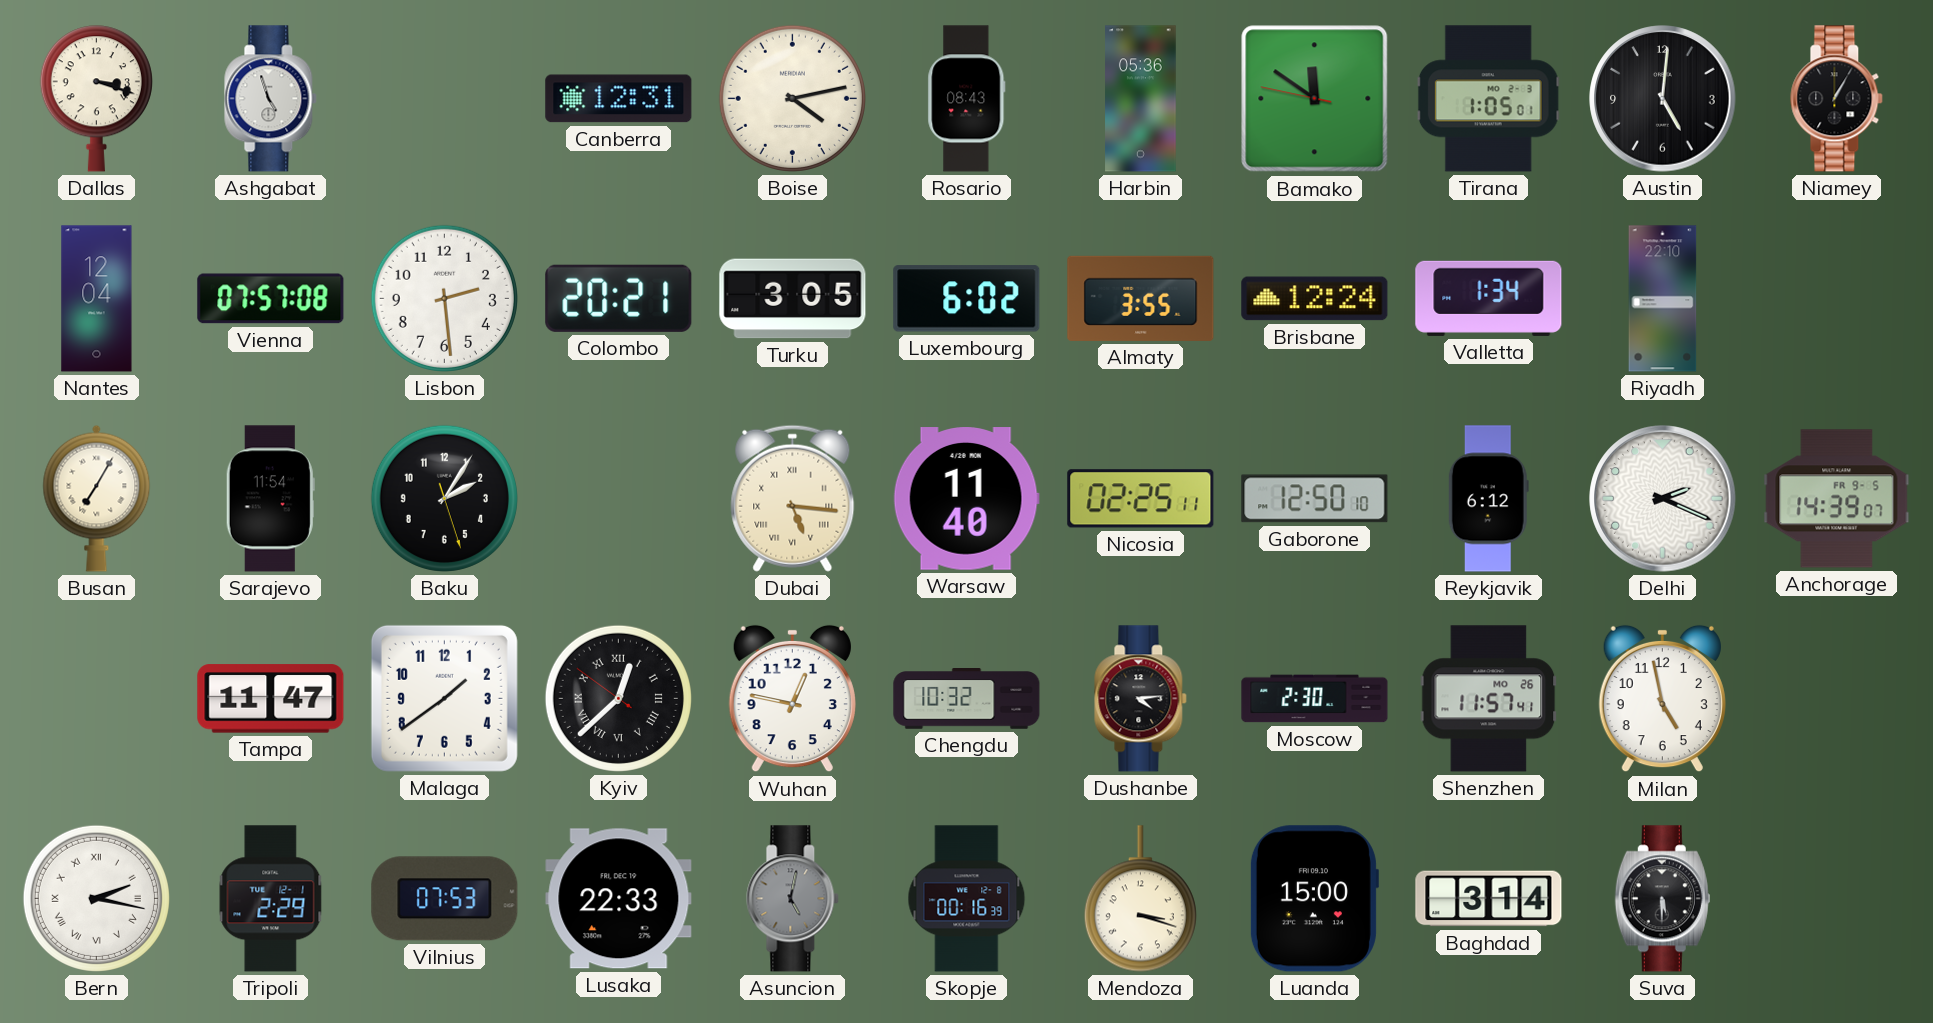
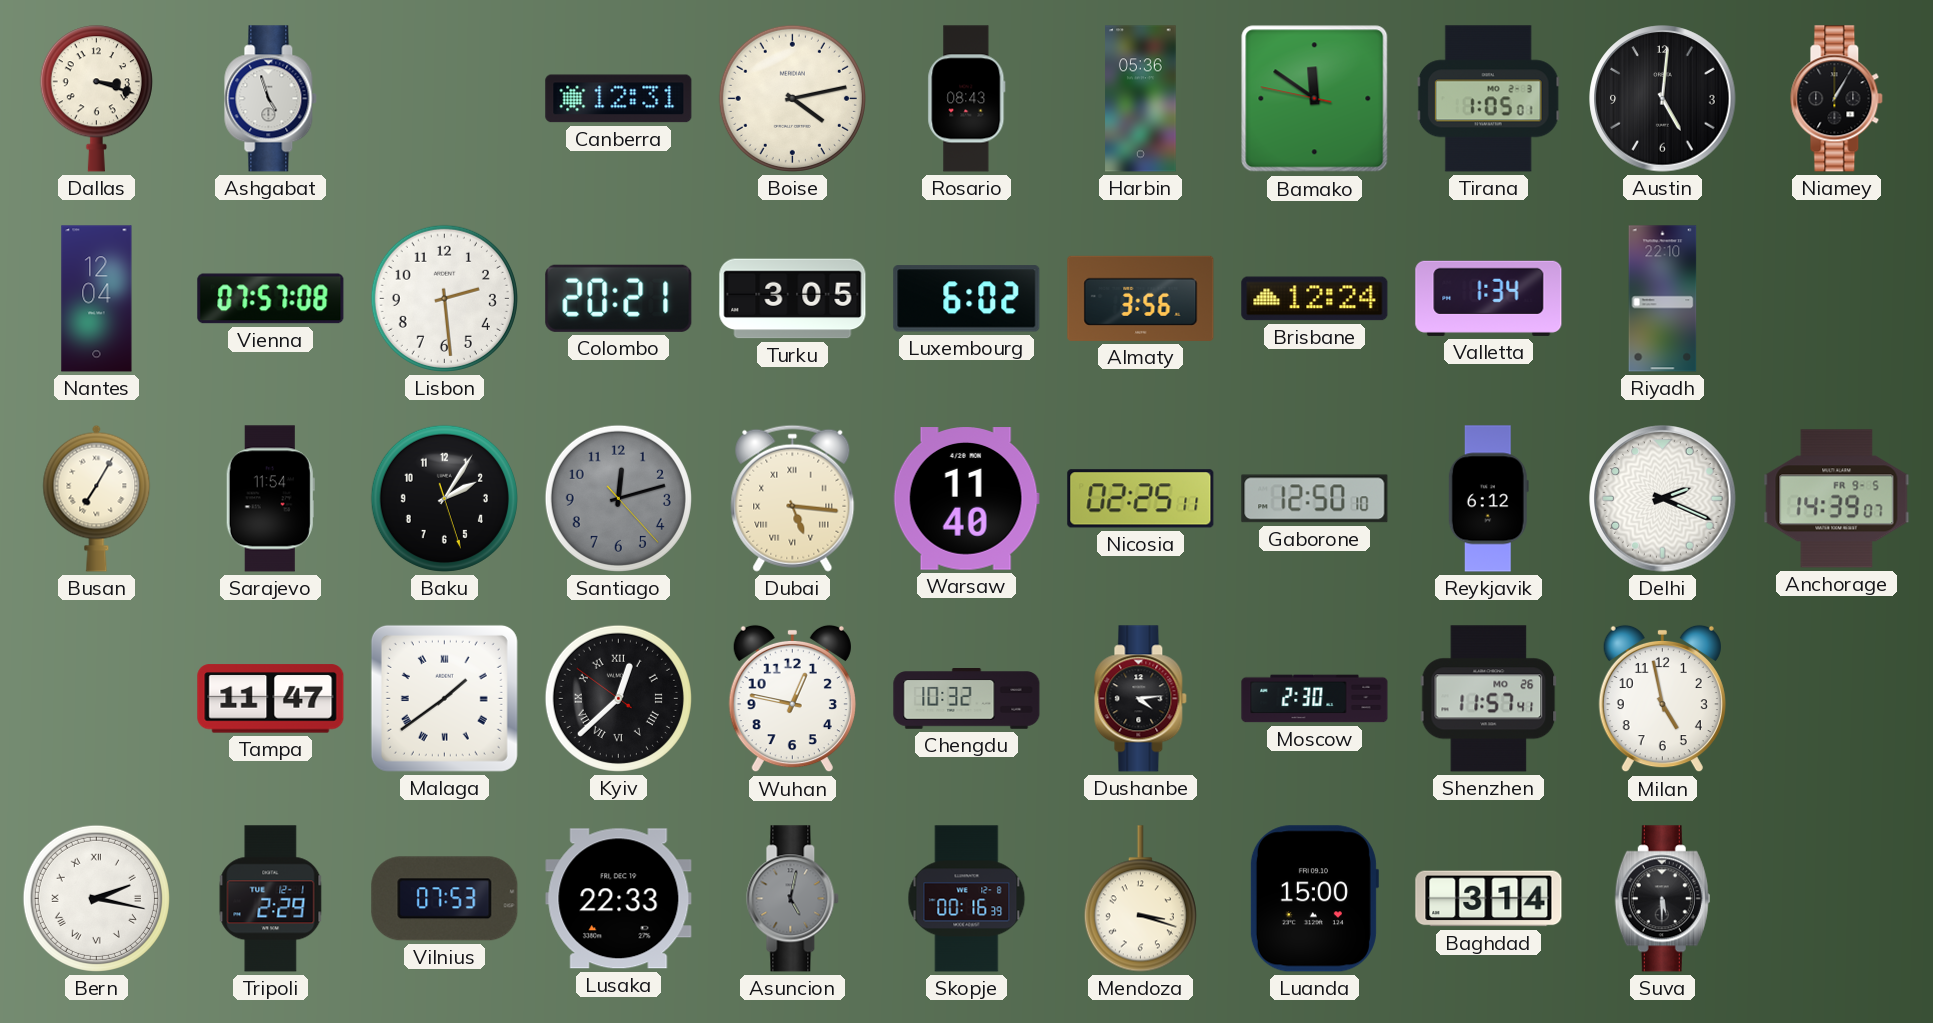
Almaty: 3:55 -> 3:56 (1141, 298)
Santiago: none -> 12:12 (618, 498)
Malaga numerals: Arabic -> Roman (444, 698)
